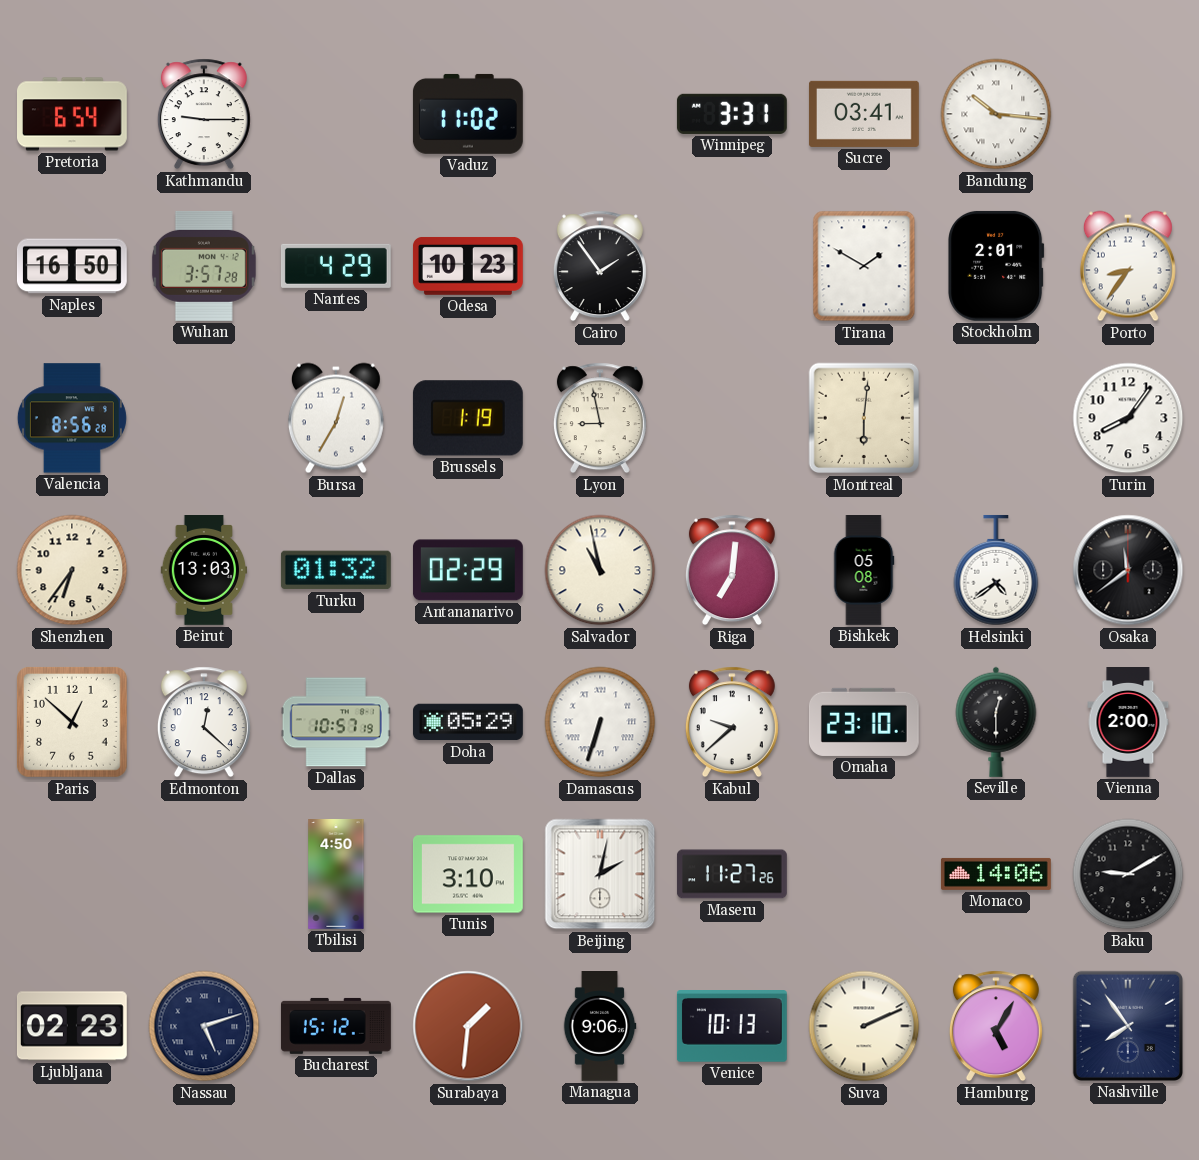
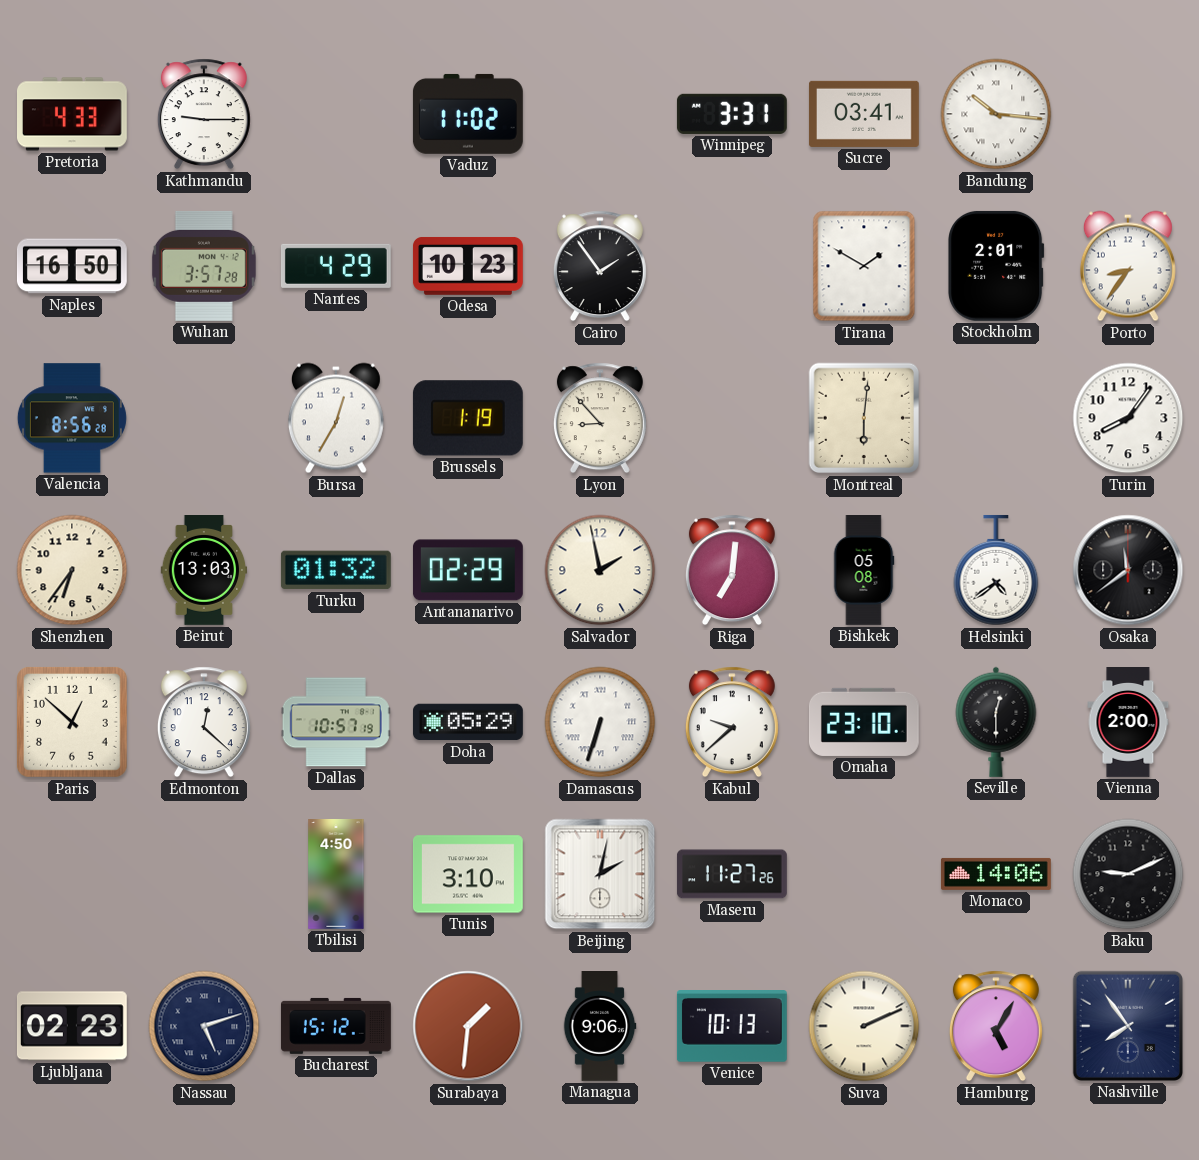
Pretoria: 6:54 -> 4:33 (73, 114)
Lyon: 8:58 -> 8:53 (600, 418)
Salvador: 10:58 -> 1:58 (600, 570)
Baku: 9:10 -> 9:11 (1128, 874)
